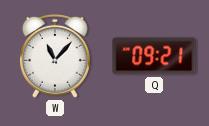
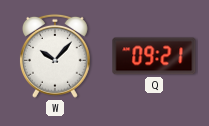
W: 11:07 -> 10:07 (55, 56)
